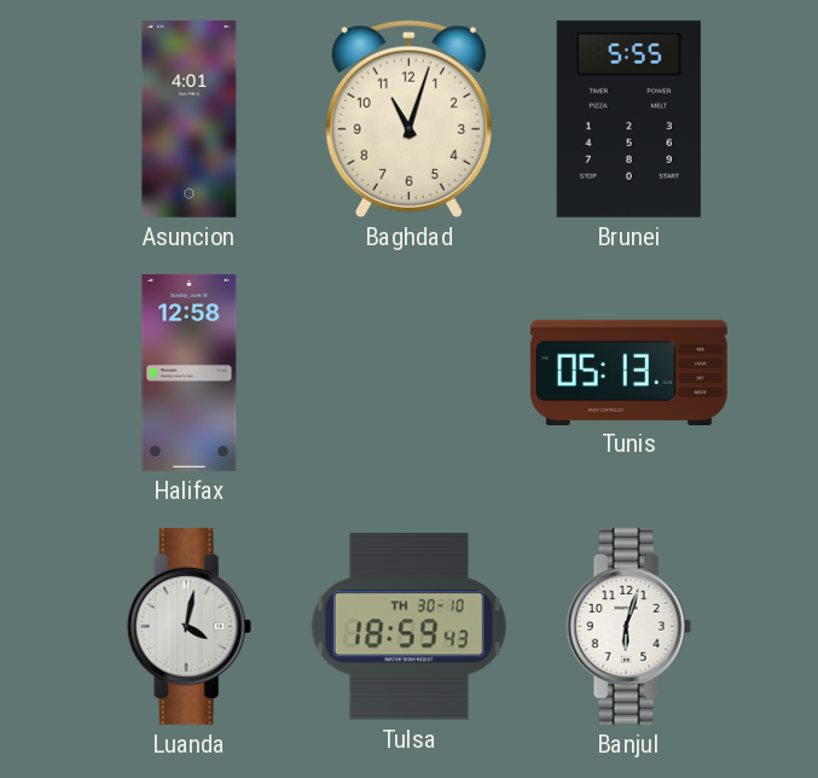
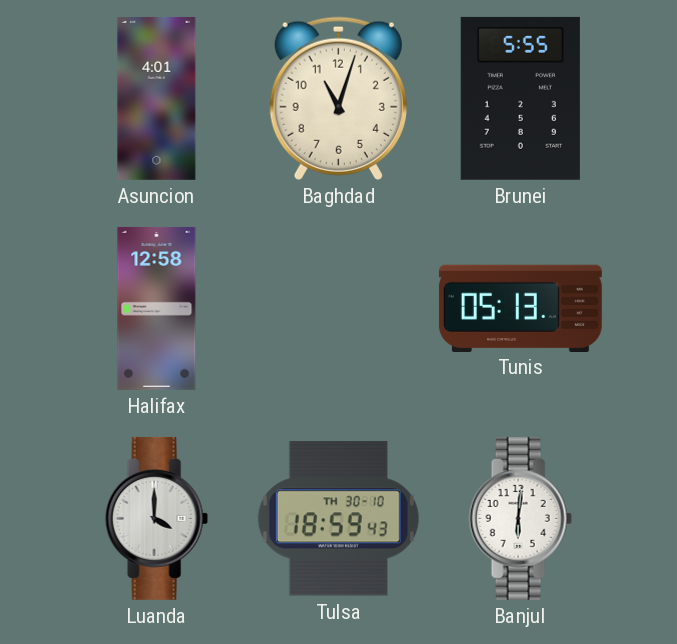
Luanda: 4:02 -> 4:00 (156, 518)
Banjul: 6:03 -> 6:01 (520, 518)
